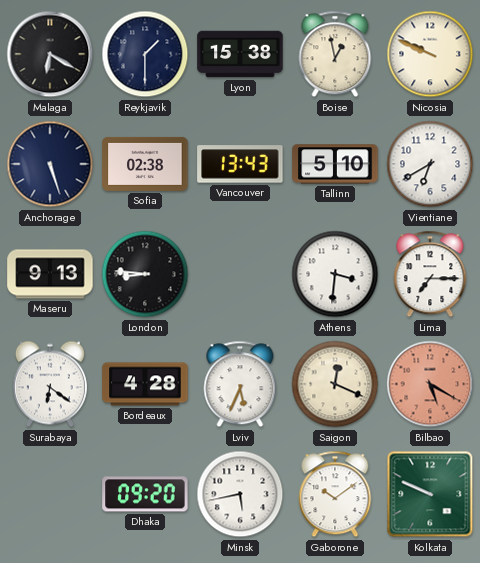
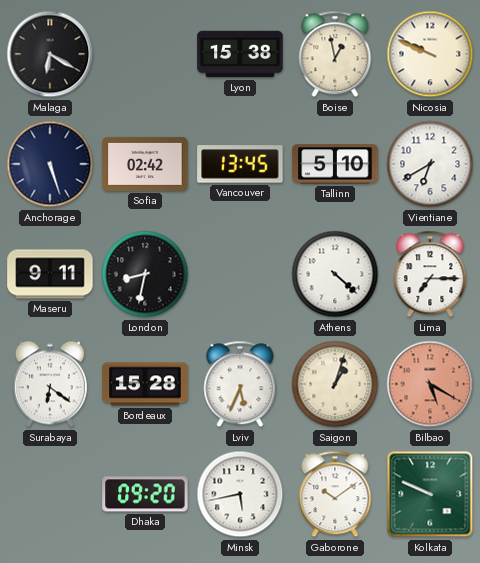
Reykjavik: 1:30 -> none (145, 54)
Sofia: 02:38 -> 02:42 (145, 164)
Vancouver: 13:43 -> 13:45 (240, 164)
Maseru: 9:13 -> 9:11 (50, 274)
London: 8:46 -> 8:32 (145, 274)
Athens: 3:31 -> 4:22 (335, 274)
Bordeaux: 4:28 -> 15:28 (145, 384)
Saigon: 12:19 -> 1:03 (335, 384)
